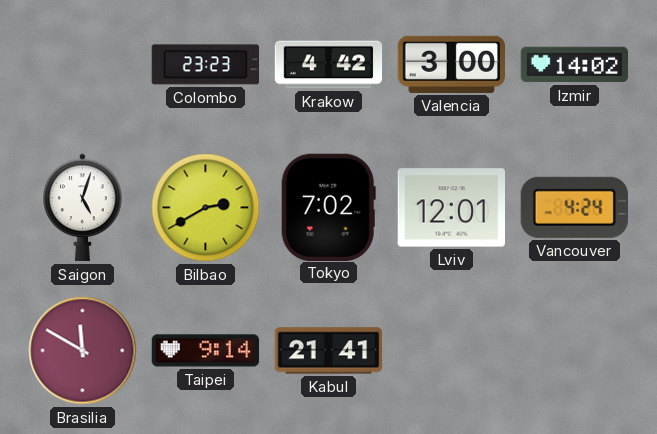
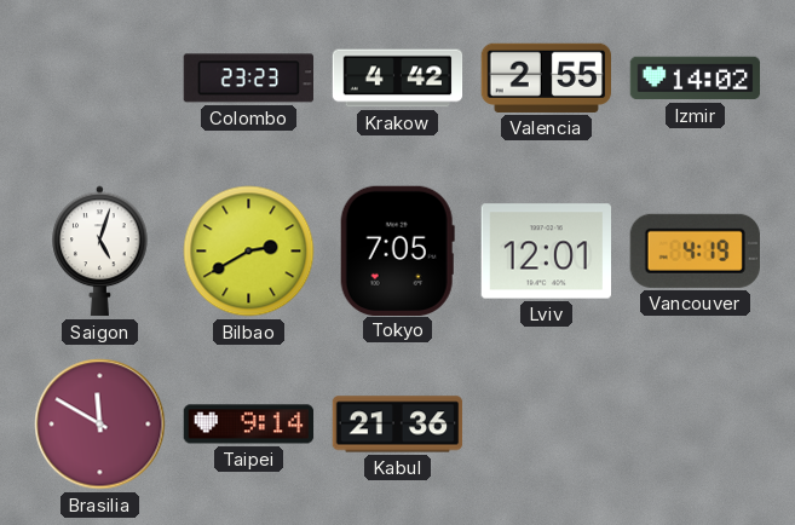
Valencia: 3:00 -> 2:55 (546, 77)
Tokyo: 7:02 -> 7:05 (397, 250)
Vancouver: 4:24 -> 4:19 (695, 250)
Kabul: 21:41 -> 21:36 (398, 425)
